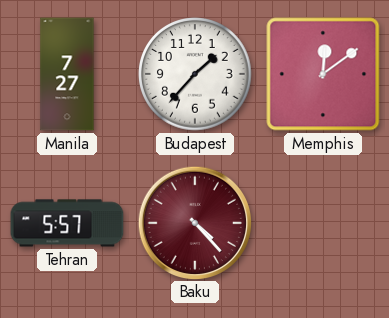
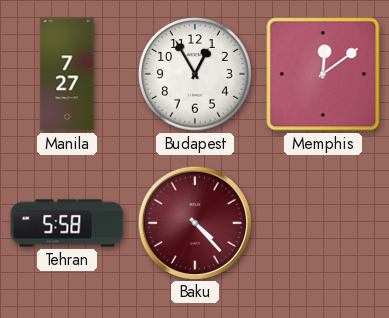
Budapest: 1:37 -> 12:55 (195, 74)
Tehran: 5:57 -> 5:58 (67, 223)
